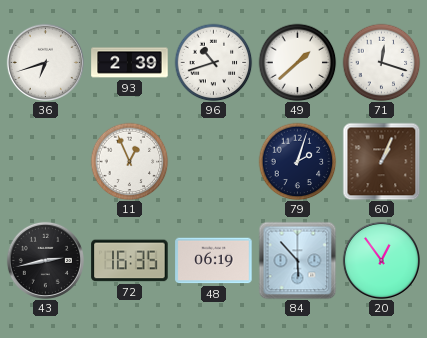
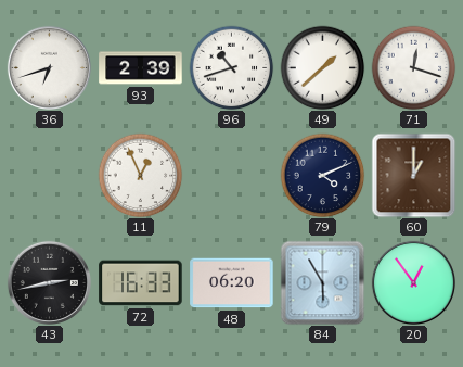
79: 2:03 -> 4:11 (322, 175)
60: 1:04 -> 1:00 (413, 175)
72: 16:35 -> 16:33 (141, 283)
48: 06:19 -> 06:20 (232, 283)
84: 5:53 -> 5:55 (322, 282)
